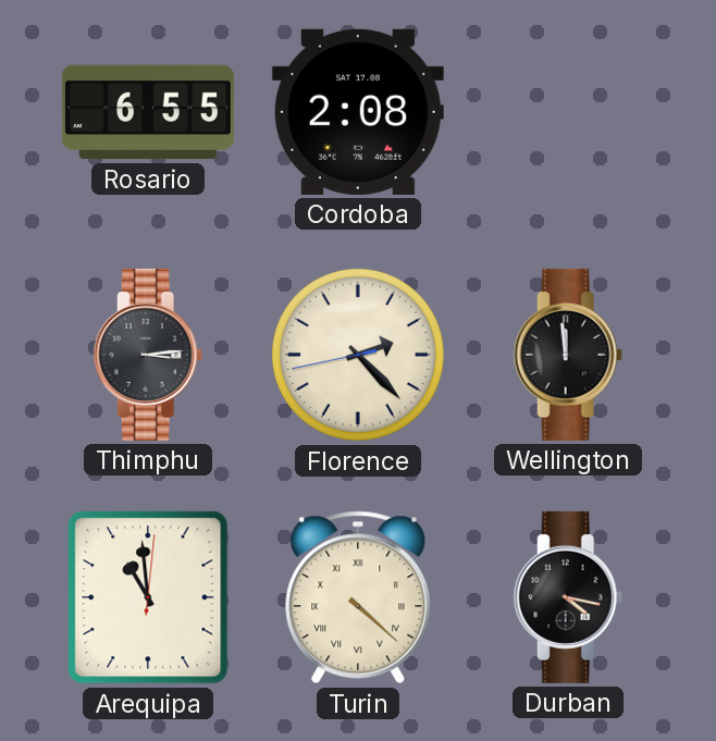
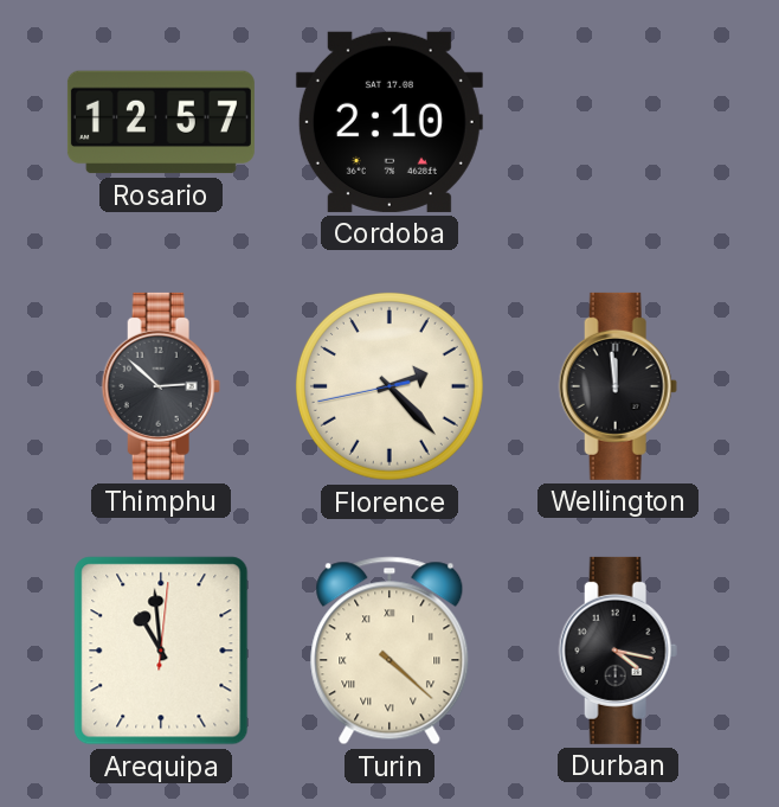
Rosario: 6:55 -> 12:57 (161, 122)
Cordoba: 2:08 -> 2:10 (389, 122)
Thimphu: 3:14 -> 2:52 (161, 386)
